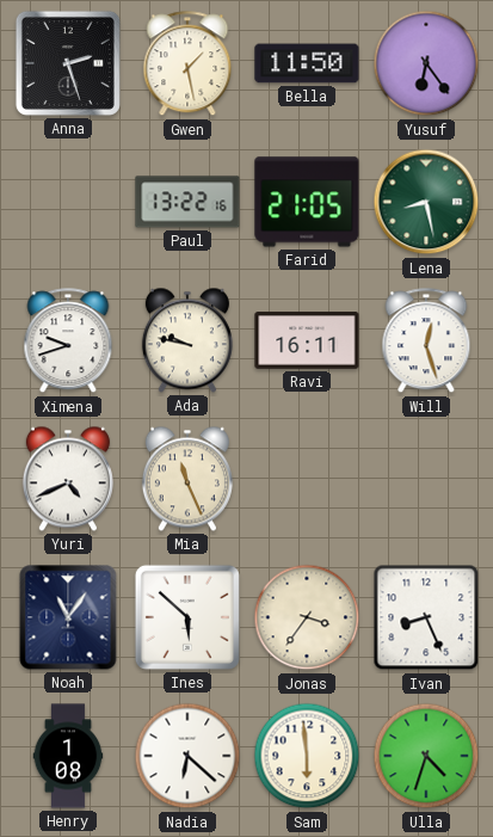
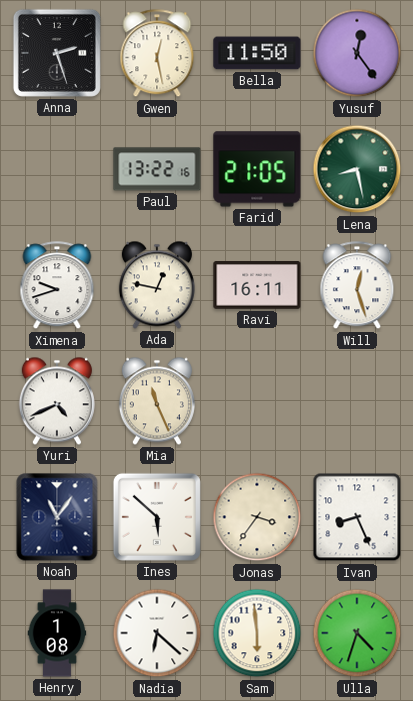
Gwen: 1:28 -> 12:28 (157, 54)
Yusuf: 6:24 -> 12:24 (357, 53)
Ada: 9:47 -> 12:47 (157, 285)
